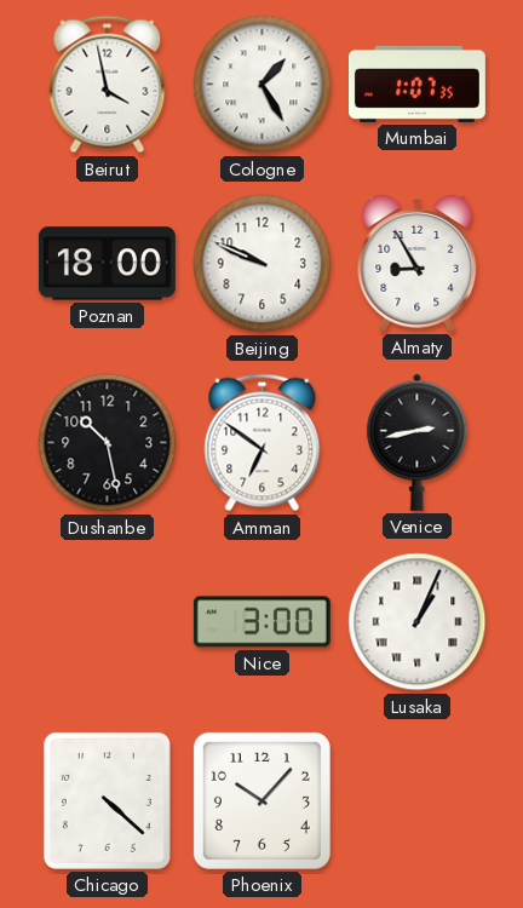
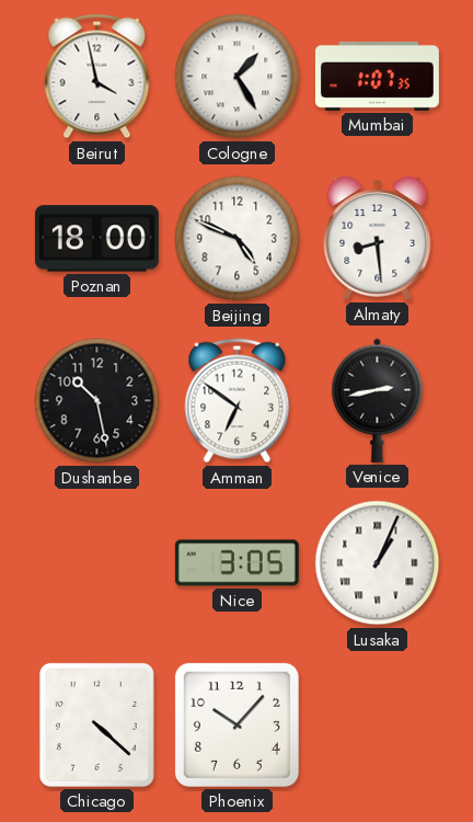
Beijing: 9:49 -> 4:49 (238, 239)
Almaty: 8:55 -> 8:29 (378, 238)
Nice: 3:00 -> 3:05 (236, 563)
